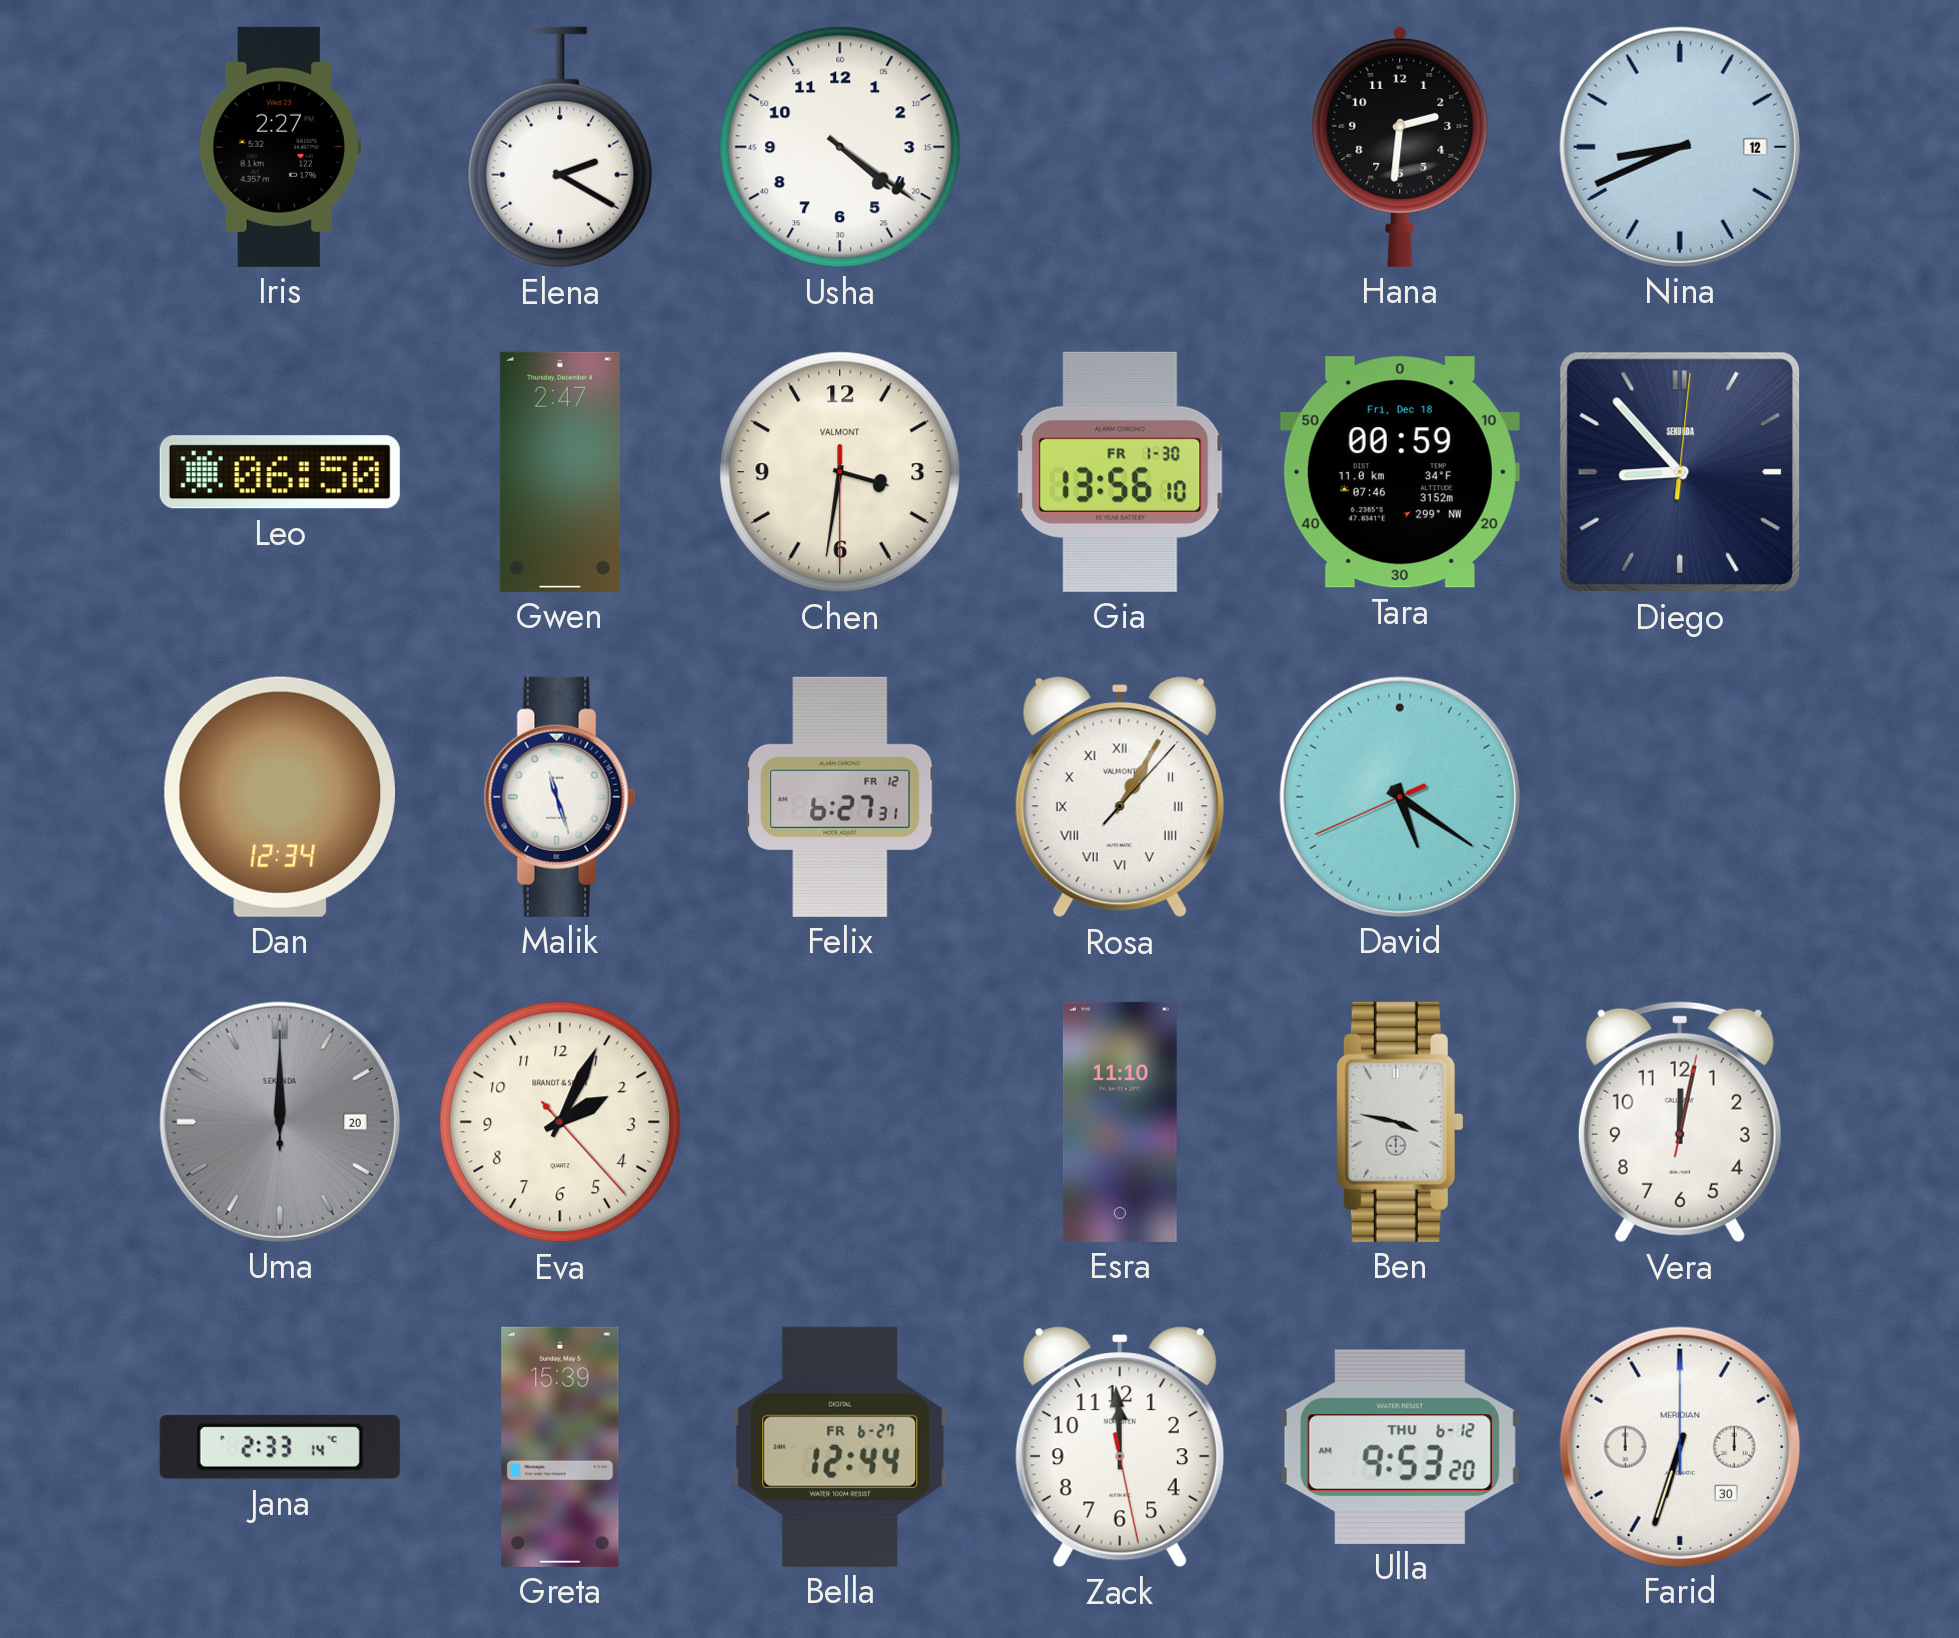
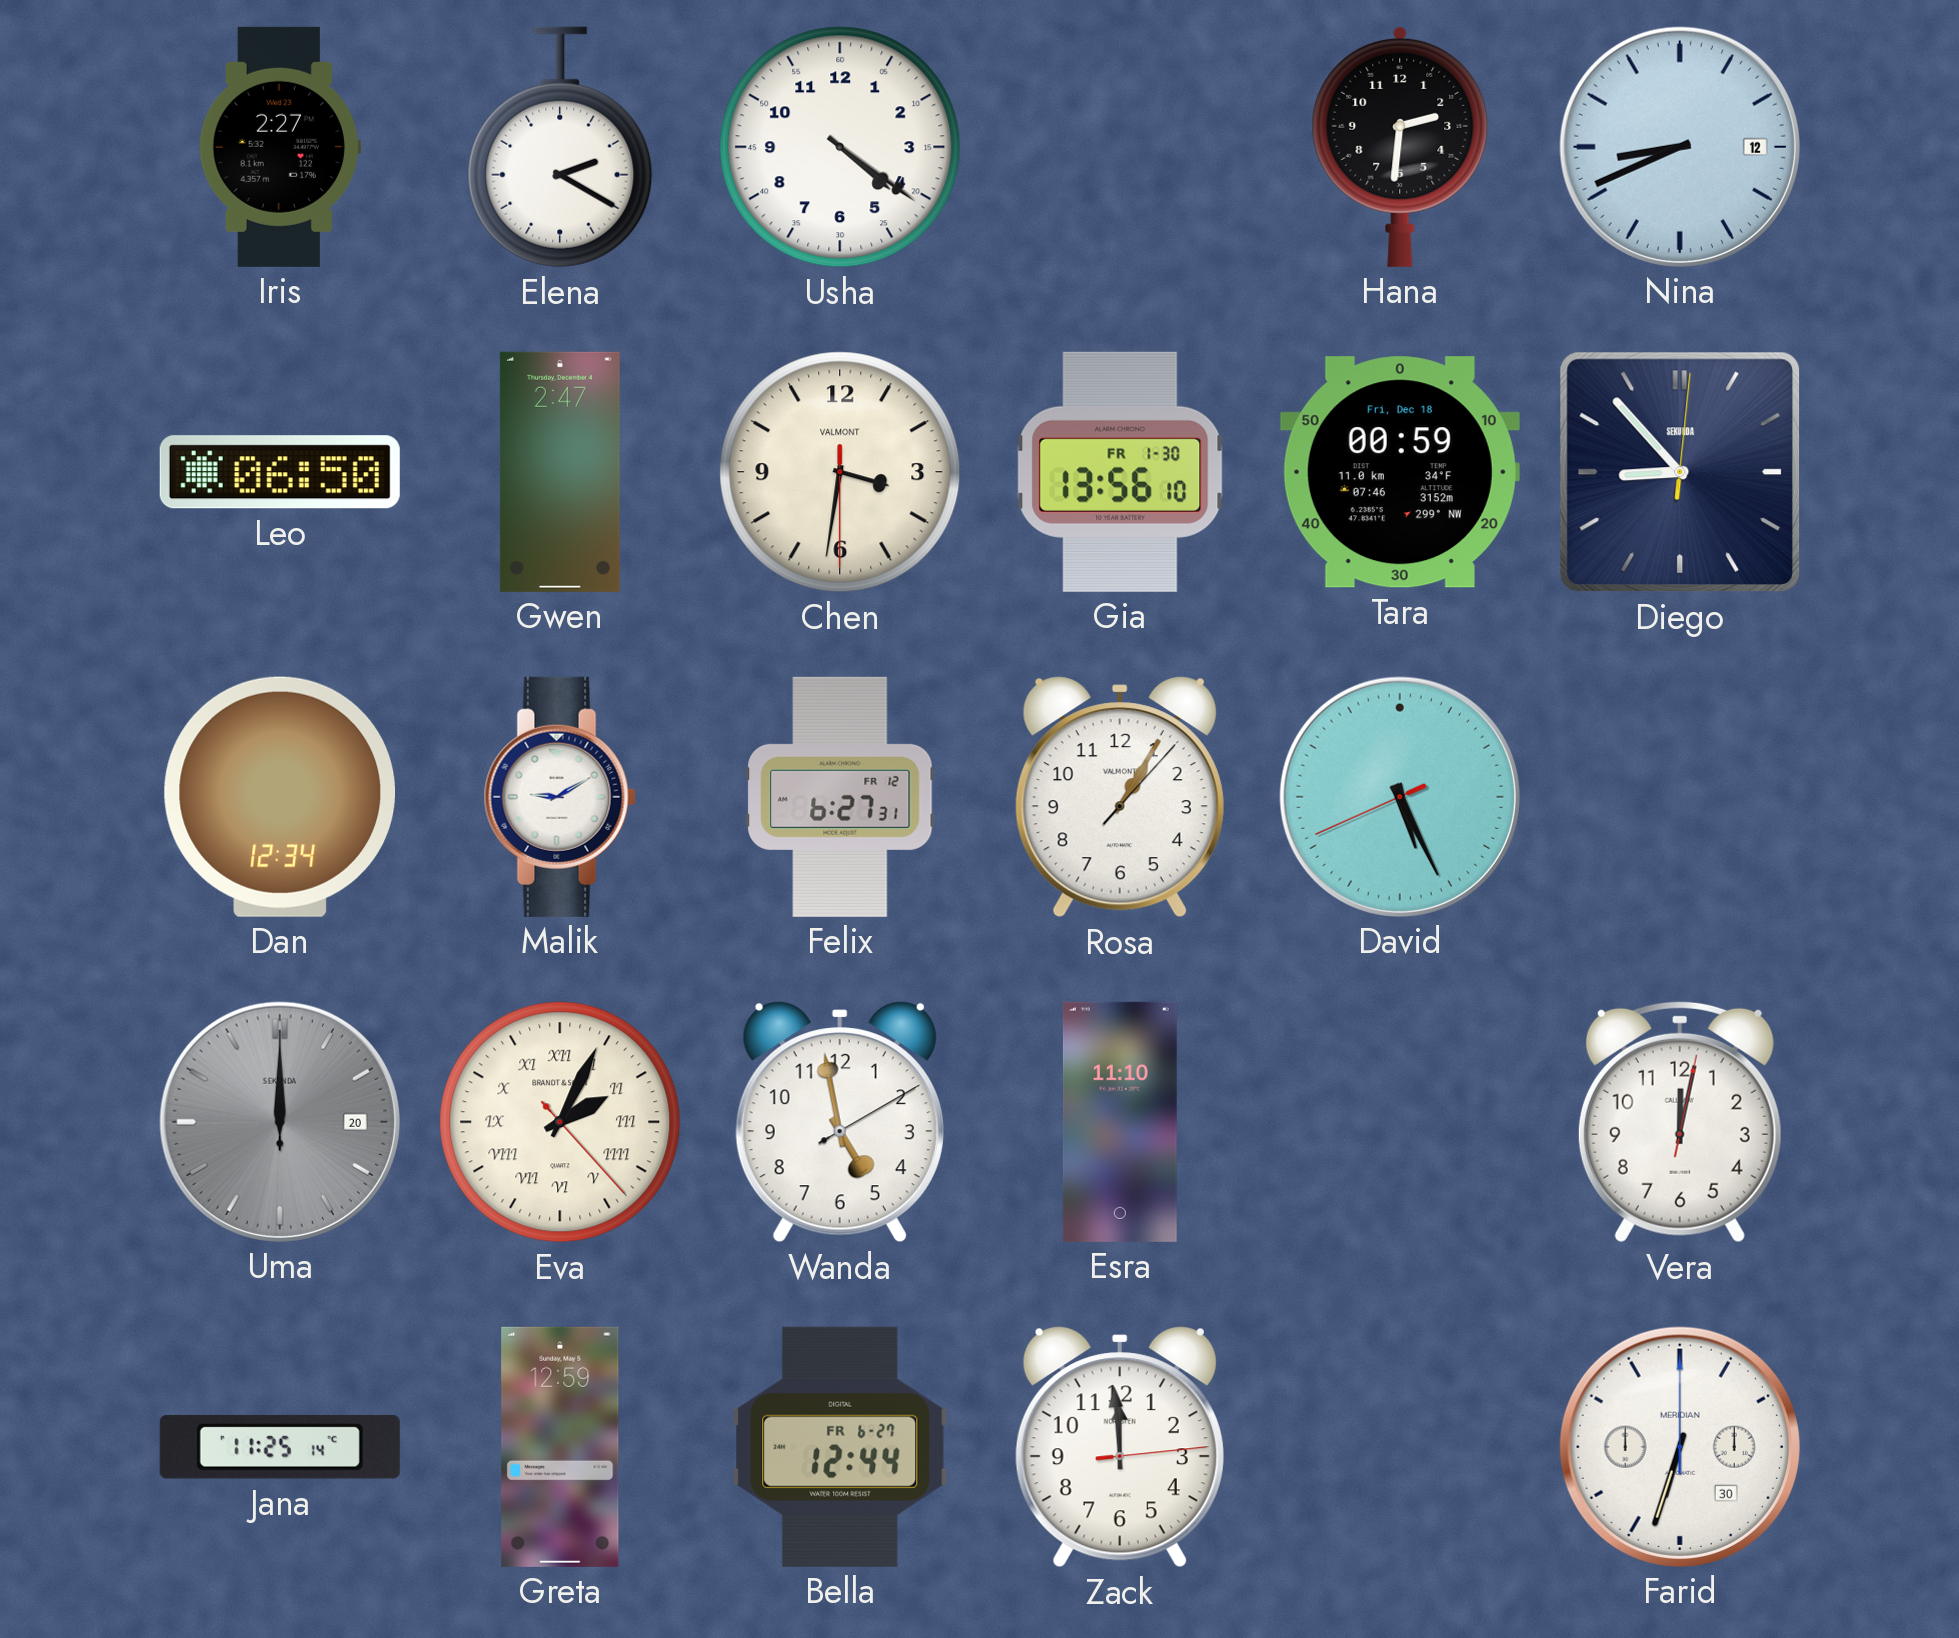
Malik: 11:27 -> 9:10 (560, 797)
Rosa numerals: Roman -> Arabic (1120, 797)
David: 5:20 -> 5:25 (1400, 797)
Eva numerals: Arabic -> Roman (560, 1122)
Wanda: none -> 4:58 (840, 1122)
Ben: 3:47 -> none (1400, 1122)
Jana: 2:33 -> 11:25 (280, 1447)
Greta: 15:39 -> 12:59 (560, 1447)
Zack: 11:59:28 -> 11:59:14 (1120, 1447)
Ulla: 9:53 -> none (1400, 1446)
